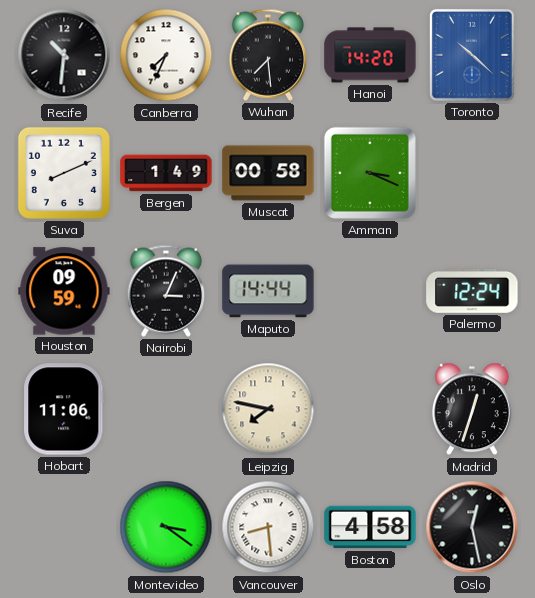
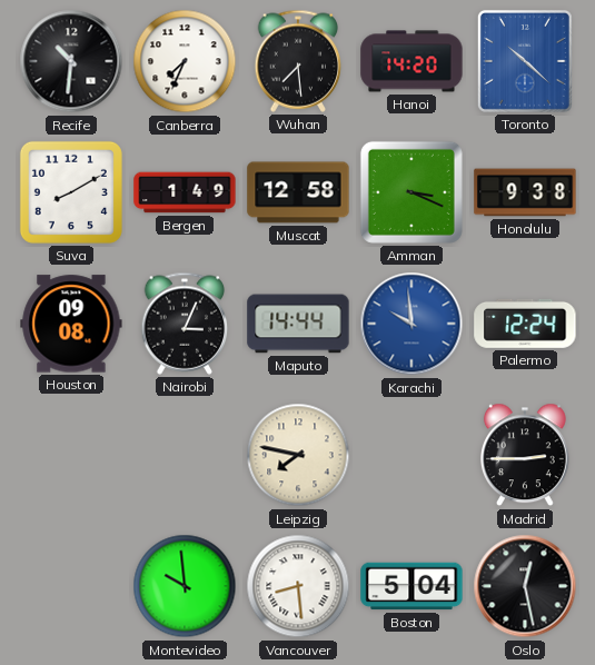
Suva: 8:11 -> 8:10 (71, 192)
Muscat: 00:58 -> 12:58 (298, 192)
Honolulu: none -> 9:38 (525, 192)
Houston: 09:59 -> 09:08 (71, 324)
Karachi: none -> 9:59 (411, 324)
Hobart: 11:06 -> none (64, 409)
Madrid: 12:33 -> 2:45 (525, 455)
Montevideo: 3:21 -> 9:59 (185, 586)
Boston: 4:58 -> 5:04 (411, 586)
